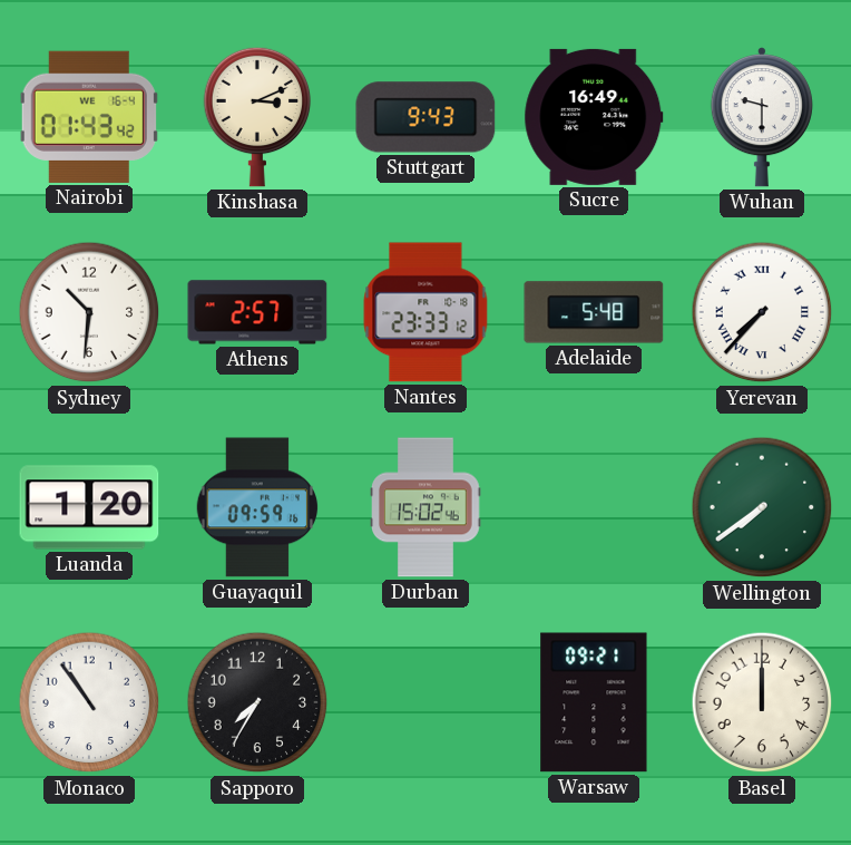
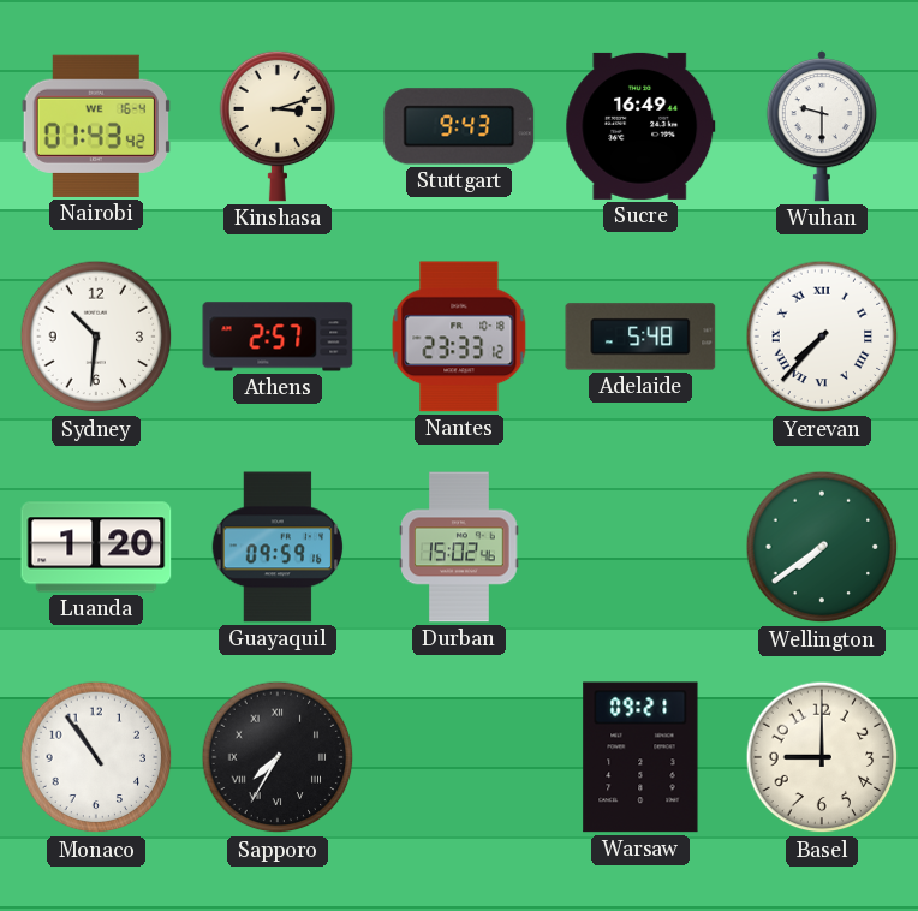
Kinshasa: 3:11 -> 3:12 (278, 126)
Sapporo numerals: Arabic -> Roman (278, 757)
Basel: 12:00 -> 9:00 (822, 757)
